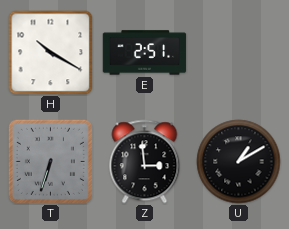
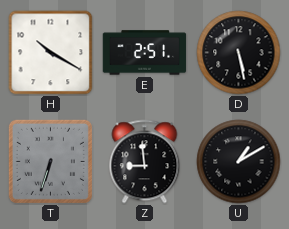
D: none -> 5:28 (239, 53)
Z: 2:59 -> 8:59 (145, 162)
